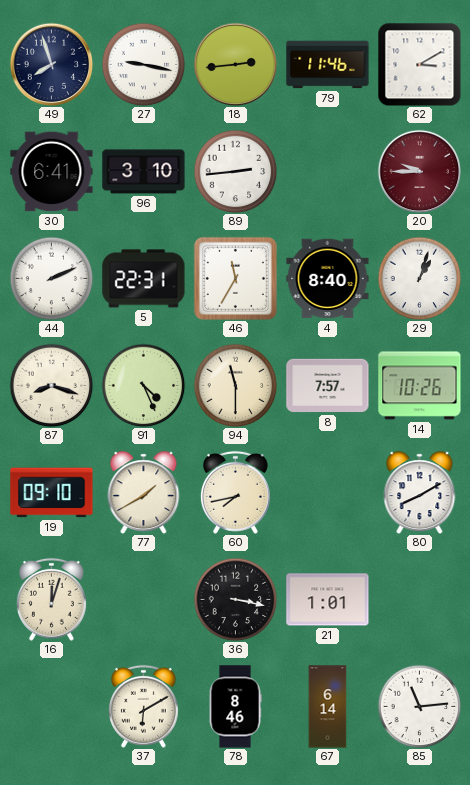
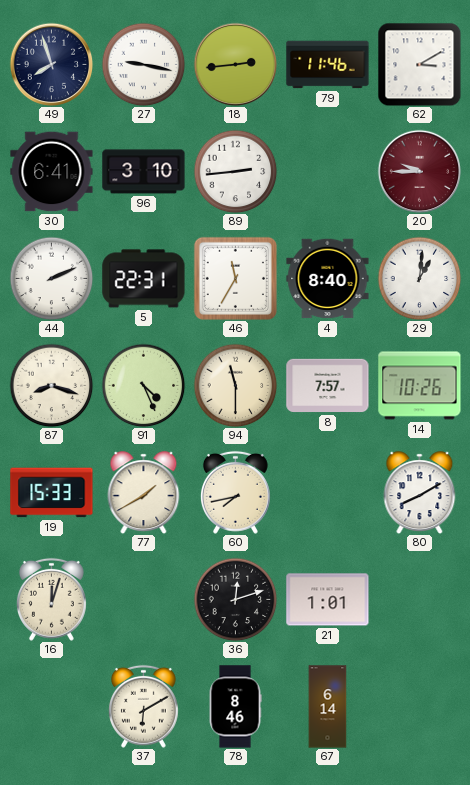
29: 1:03 -> 1:01 (419, 278)
19: 09:10 -> 15:33 (52, 493)
36: 3:17 -> 12:12 (235, 599)
85: 11:14 -> none (419, 706)
